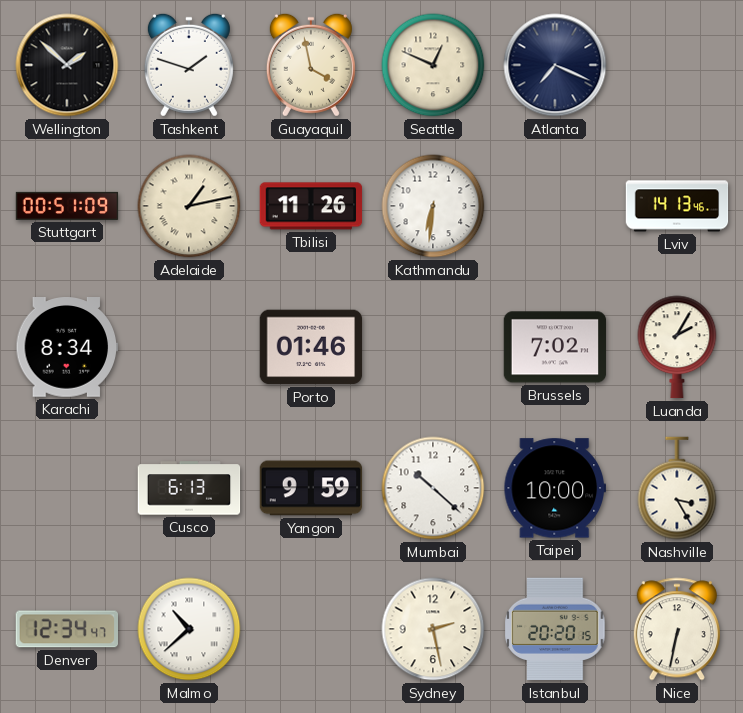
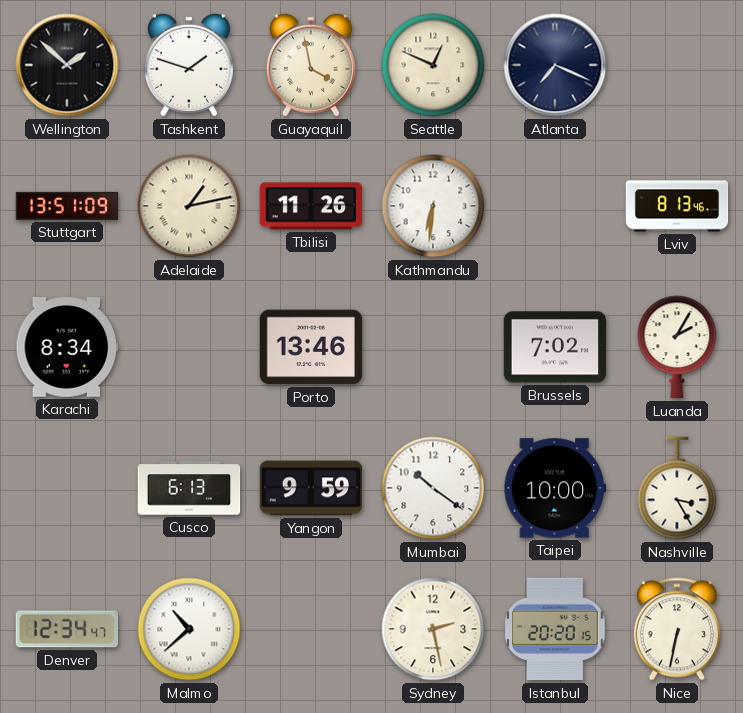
Stuttgart: 00:51 -> 13:51 (67, 206)
Lviv: 14:13 -> 8:13 (677, 206)
Porto: 01:46 -> 13:46 (311, 347)
Mumbai: 10:22 -> 10:21 (433, 488)
